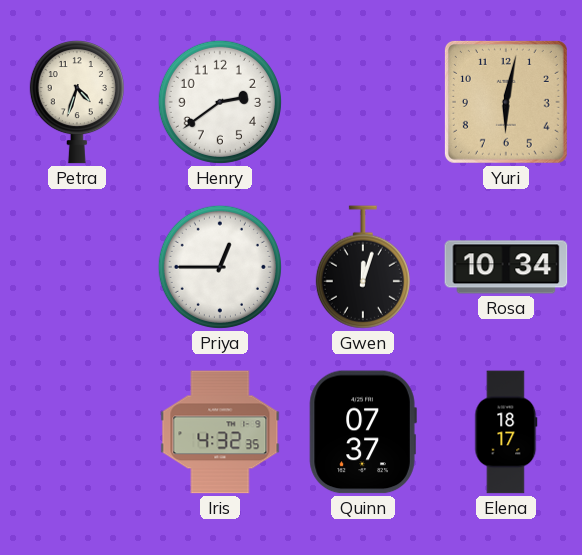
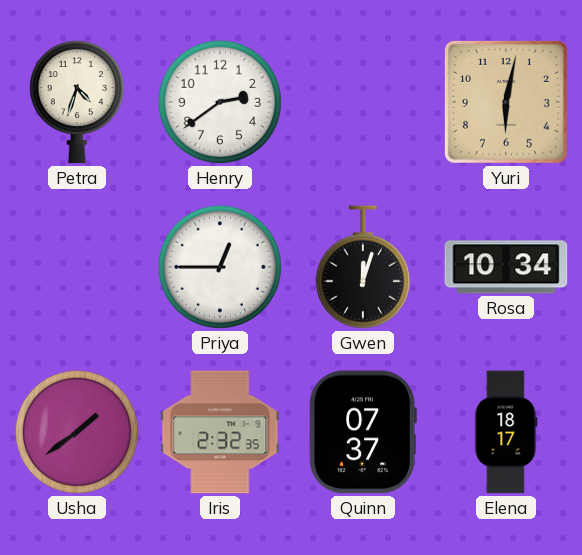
Usha: none -> 1:39 (77, 432)
Iris: 4:32 -> 2:32 (220, 432)
